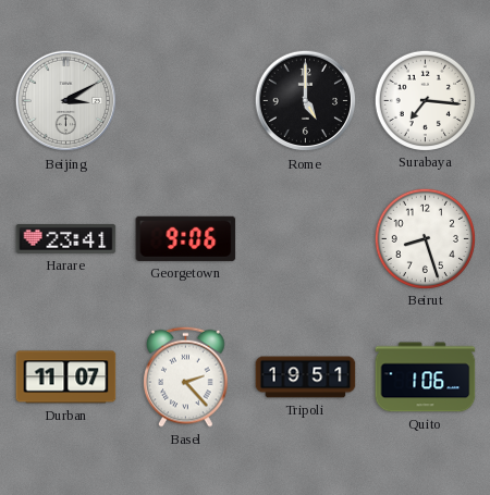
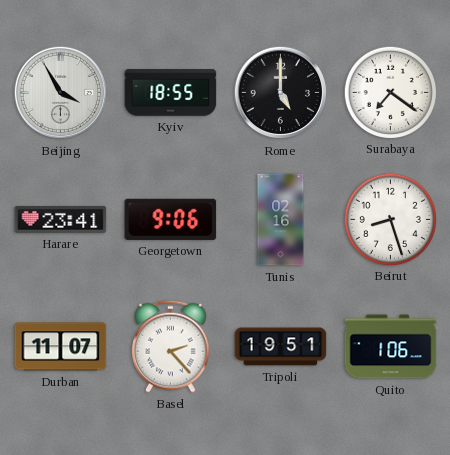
Beijing: 3:10 -> 3:55 (61, 93)
Kyiv: none -> 18:55 (171, 93)
Surabaya: 7:16 -> 7:21 (390, 92)
Tunis: none -> 02:16 (281, 220)
